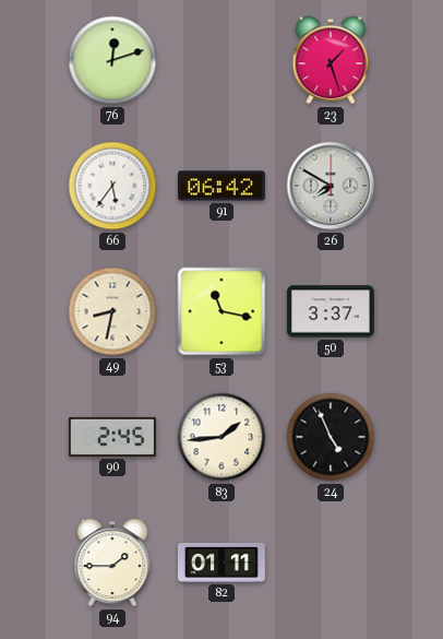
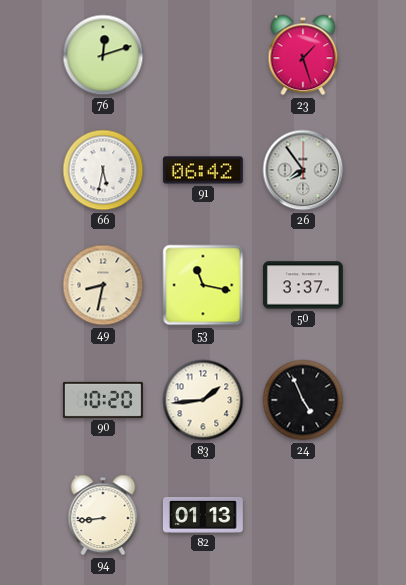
66: 5:36 -> 5:32 (103, 170)
26: 7:50 -> 7:54 (303, 170)
90: 2:45 -> 10:20 (103, 400)
94: 1:45 -> 8:44 (103, 515)
82: 01:11 -> 01:13 (203, 515)
